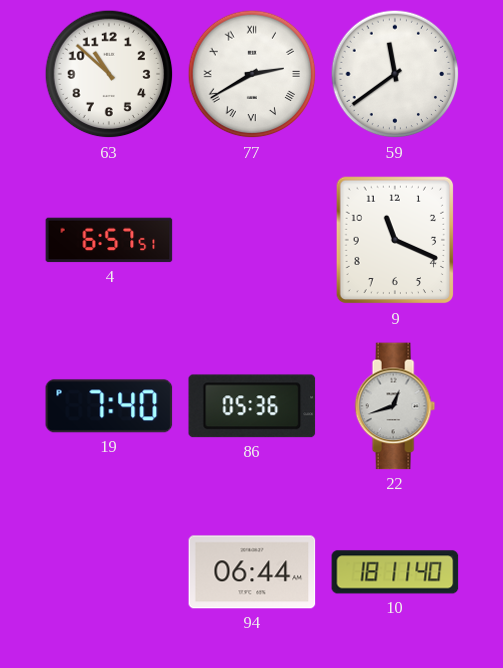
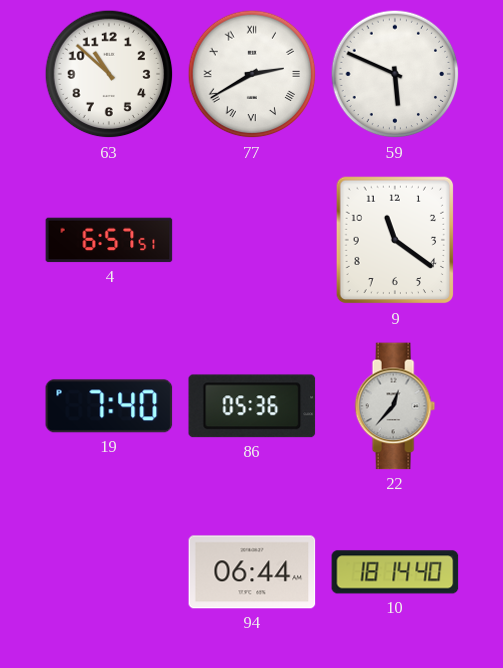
59: 11:39 -> 5:49 (395, 74)
9: 11:19 -> 11:21 (395, 240)
22: 12:42 -> 12:37 (395, 406)
10: 18:11 -> 18:14 (395, 572)
